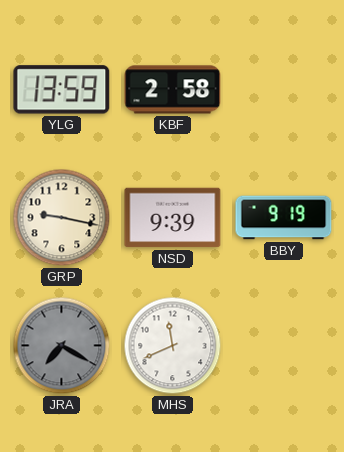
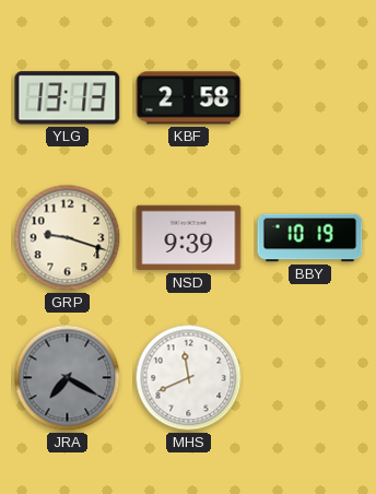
YLG: 13:59 -> 13:13 (68, 98)
GRP: 9:17 -> 9:18 (68, 238)
BBY: 9:19 -> 10:19 (310, 238)
